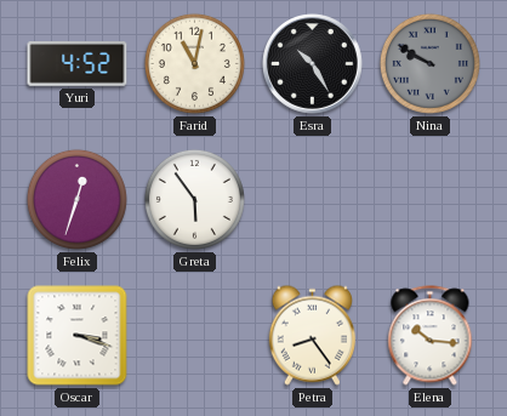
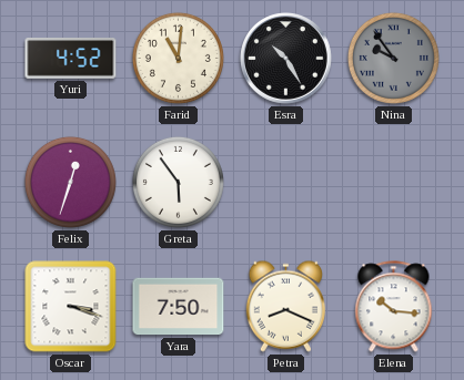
Farid: 11:02 -> 11:01 (178, 58)
Nina: 9:50 -> 9:54 (393, 58)
Yara: none -> 7:50 (179, 307)
Petra: 8:24 -> 8:19 (285, 306)
